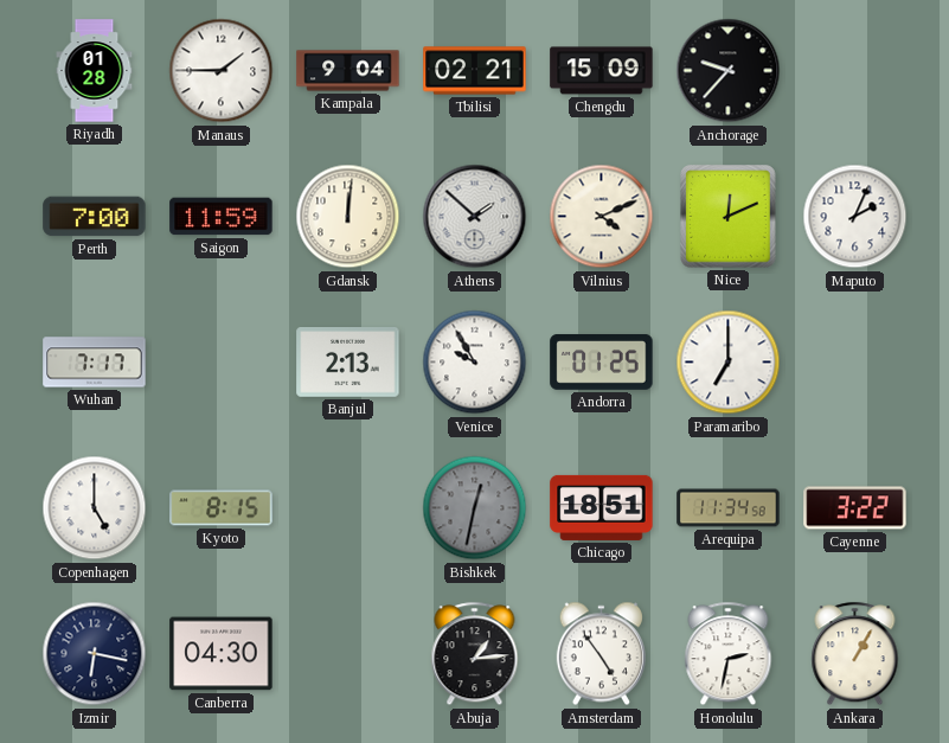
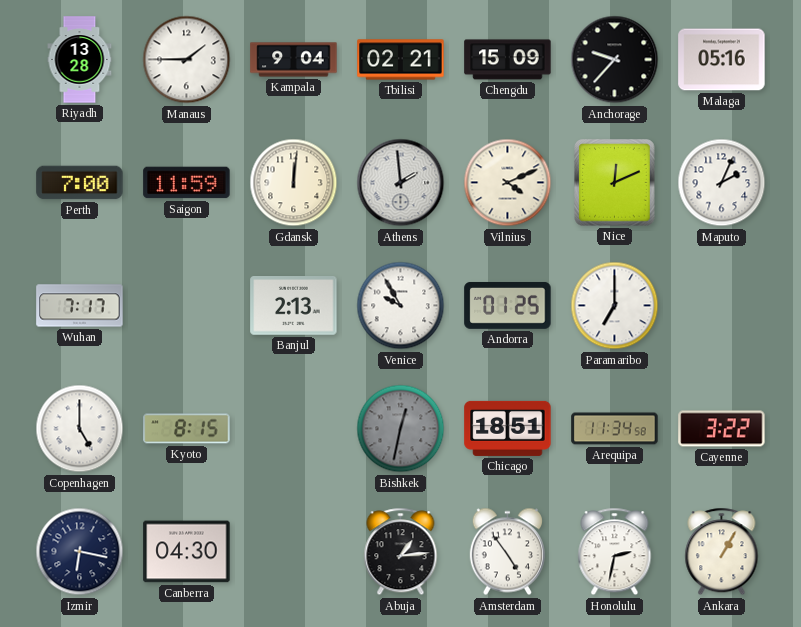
Riyadh: 01:28 -> 13:28 (80, 60)
Malaga: none -> 05:16 (722, 60)
Athens: 1:52 -> 1:59 (401, 183)
